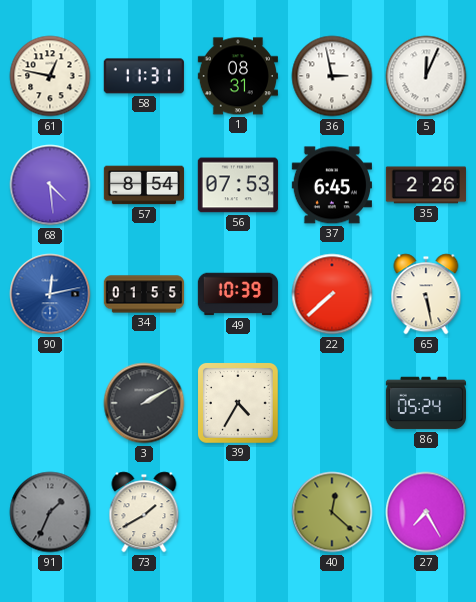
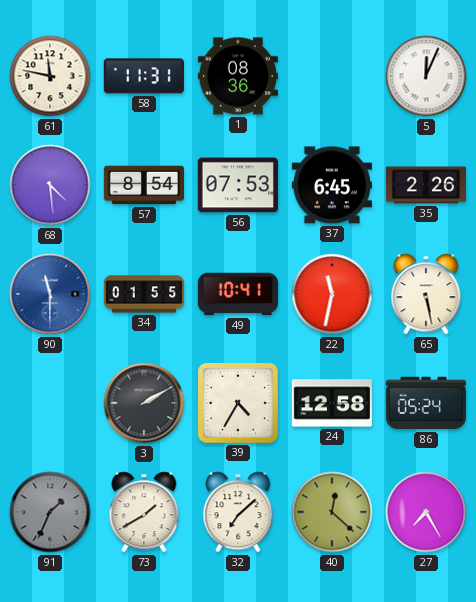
61: 12:47 -> 11:47 (50, 76)
1: 08:31 -> 08:36 (238, 76)
36: 2:58 -> none (332, 76)
90: 12:13 -> 11:30 (50, 294)
49: 10:39 -> 10:41 (237, 294)
22: 7:38 -> 11:32 (332, 294)
24: none -> 12:58 (332, 403)
32: none -> 7:08 (238, 512)
